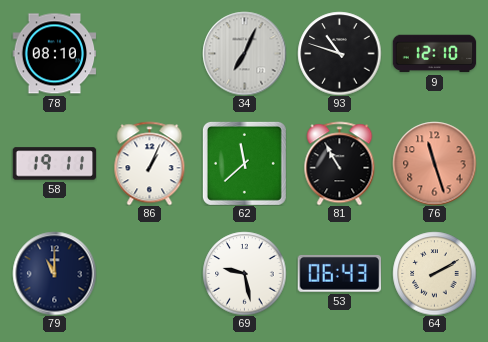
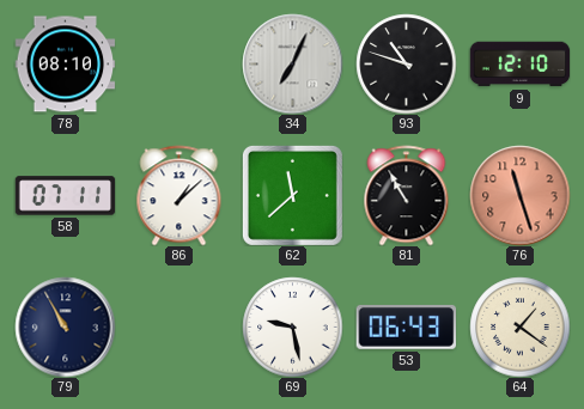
58: 19:11 -> 07:11 (65, 196)
86: 1:04 -> 1:08 (180, 195)
79: 11:00 -> 10:55 (65, 326)
64: 2:10 -> 1:21 (519, 326)
